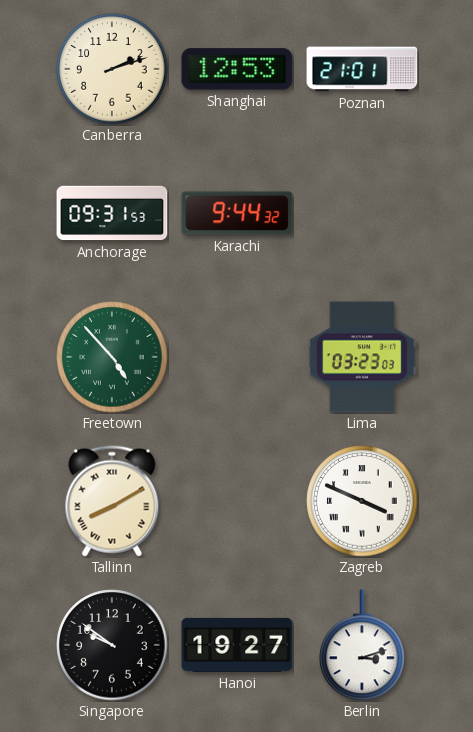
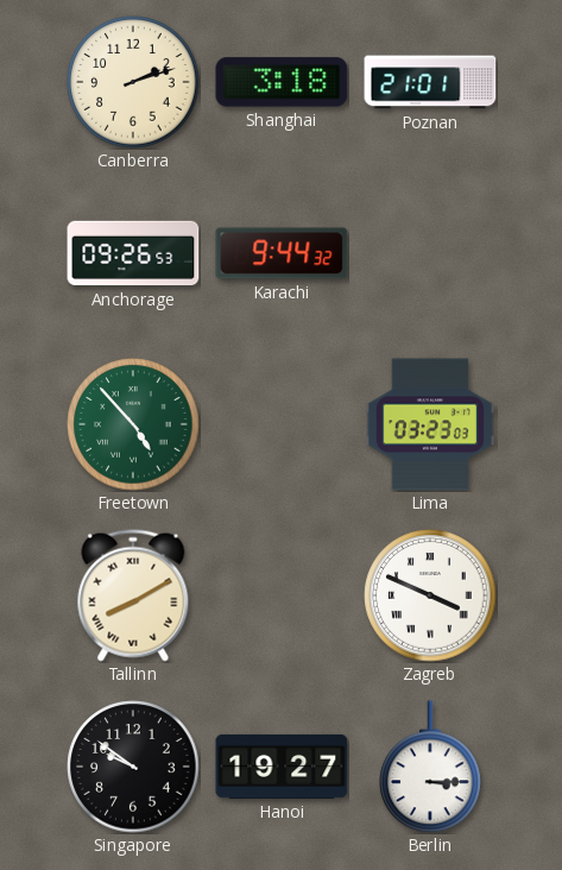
Shanghai: 12:53 -> 3:18 (282, 82)
Anchorage: 09:31 -> 09:26 (133, 253)
Berlin: 3:12 -> 3:15 (430, 767)
